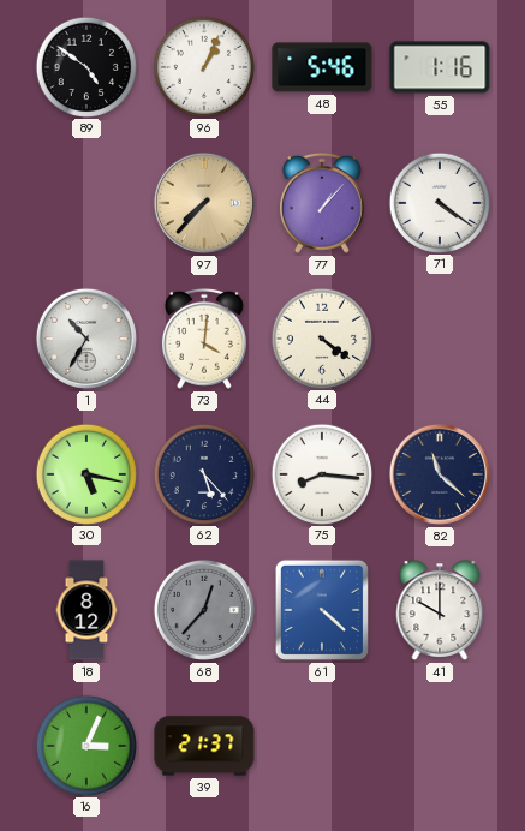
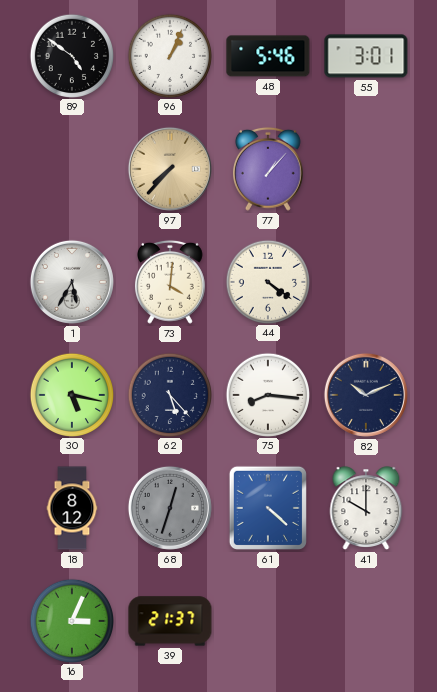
55: 1:16 -> 3:01 (366, 56)
71: 4:21 -> none (439, 202)
1: 10:35 -> 5:35 (72, 282)
82: 11:22 -> 10:11 (366, 395)
68: 12:37 -> 12:33 (170, 508)
